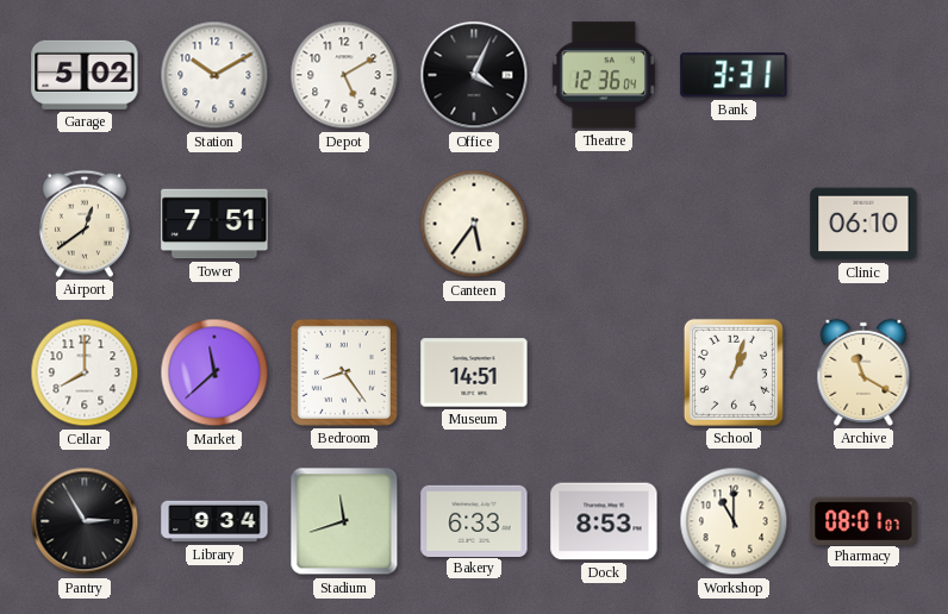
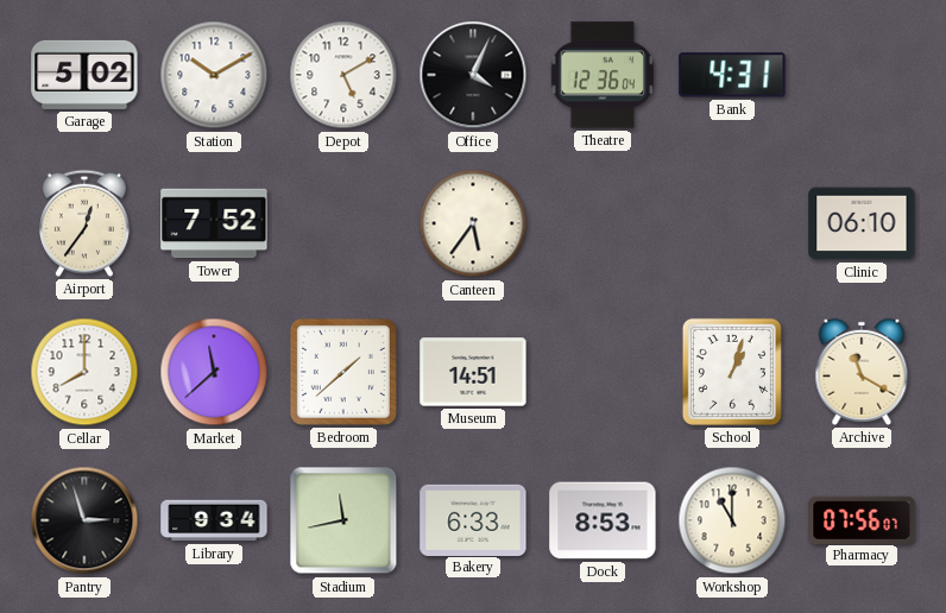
Bank: 3:31 -> 4:31 (732, 75)
Airport: 12:39 -> 12:36 (84, 223)
Tower: 7:51 -> 7:52 (214, 223)
Bedroom: 8:24 -> 1:38 (343, 372)
Pantry: 2:55 -> 2:57 (84, 520)
Stadium: 11:42 -> 11:43 (343, 520)
Pharmacy: 08:01 -> 07:56 (862, 519)
